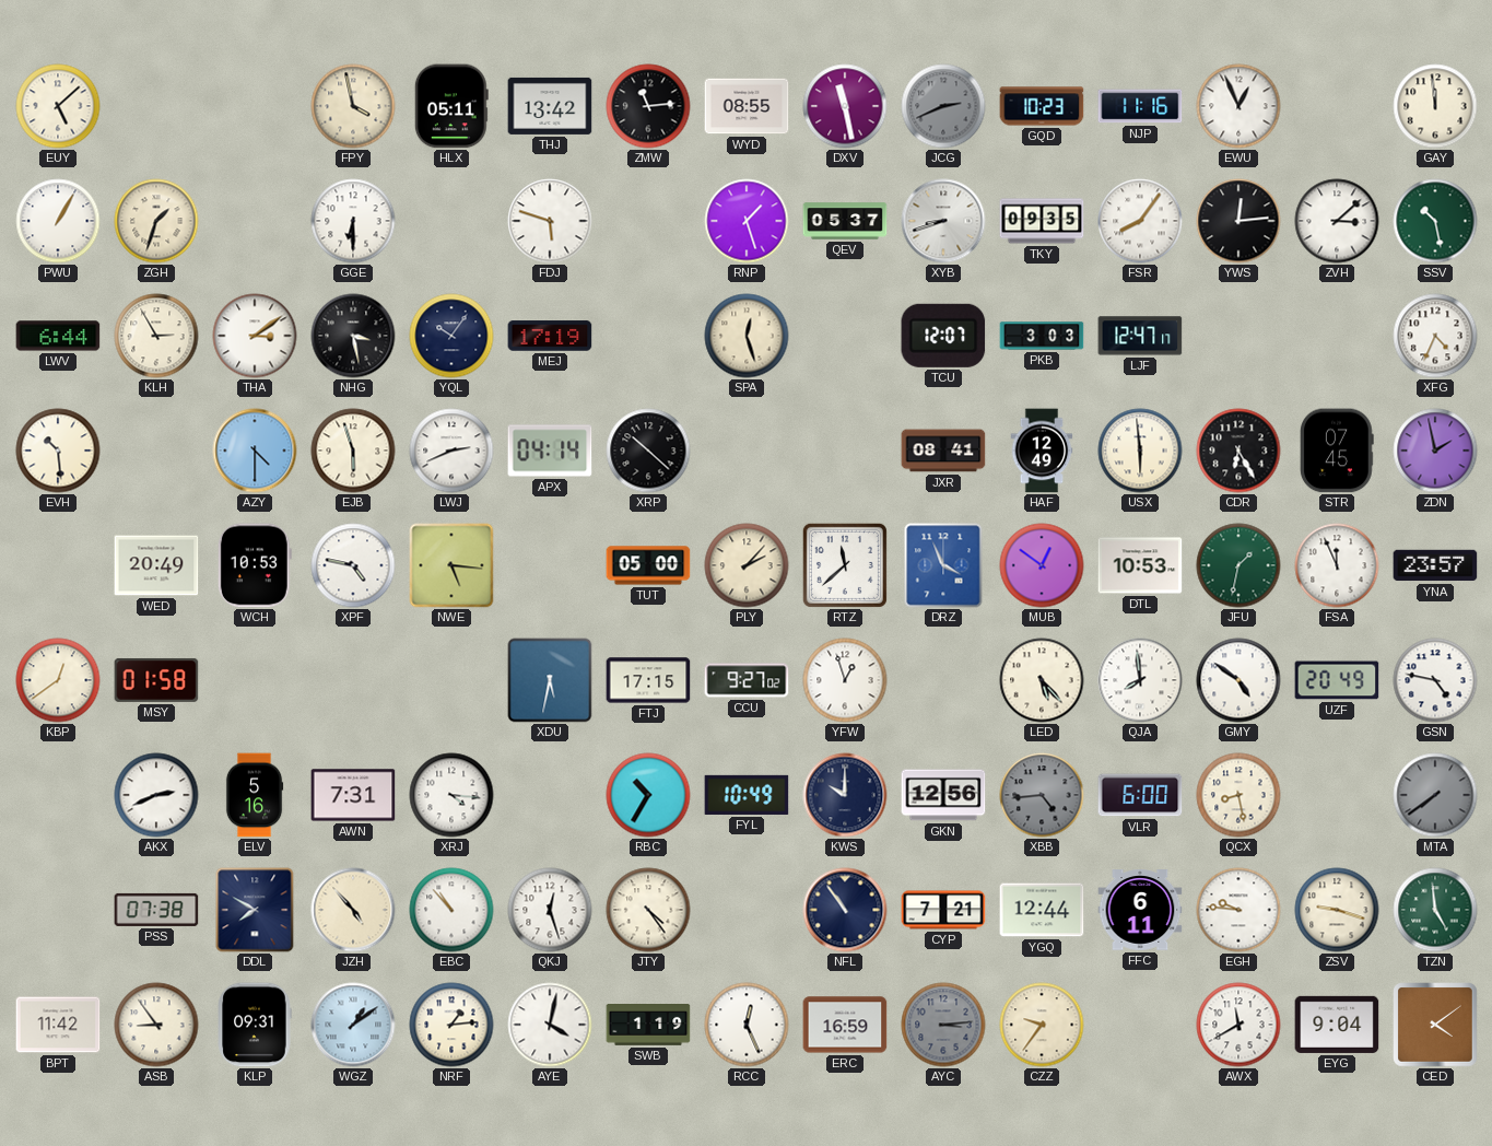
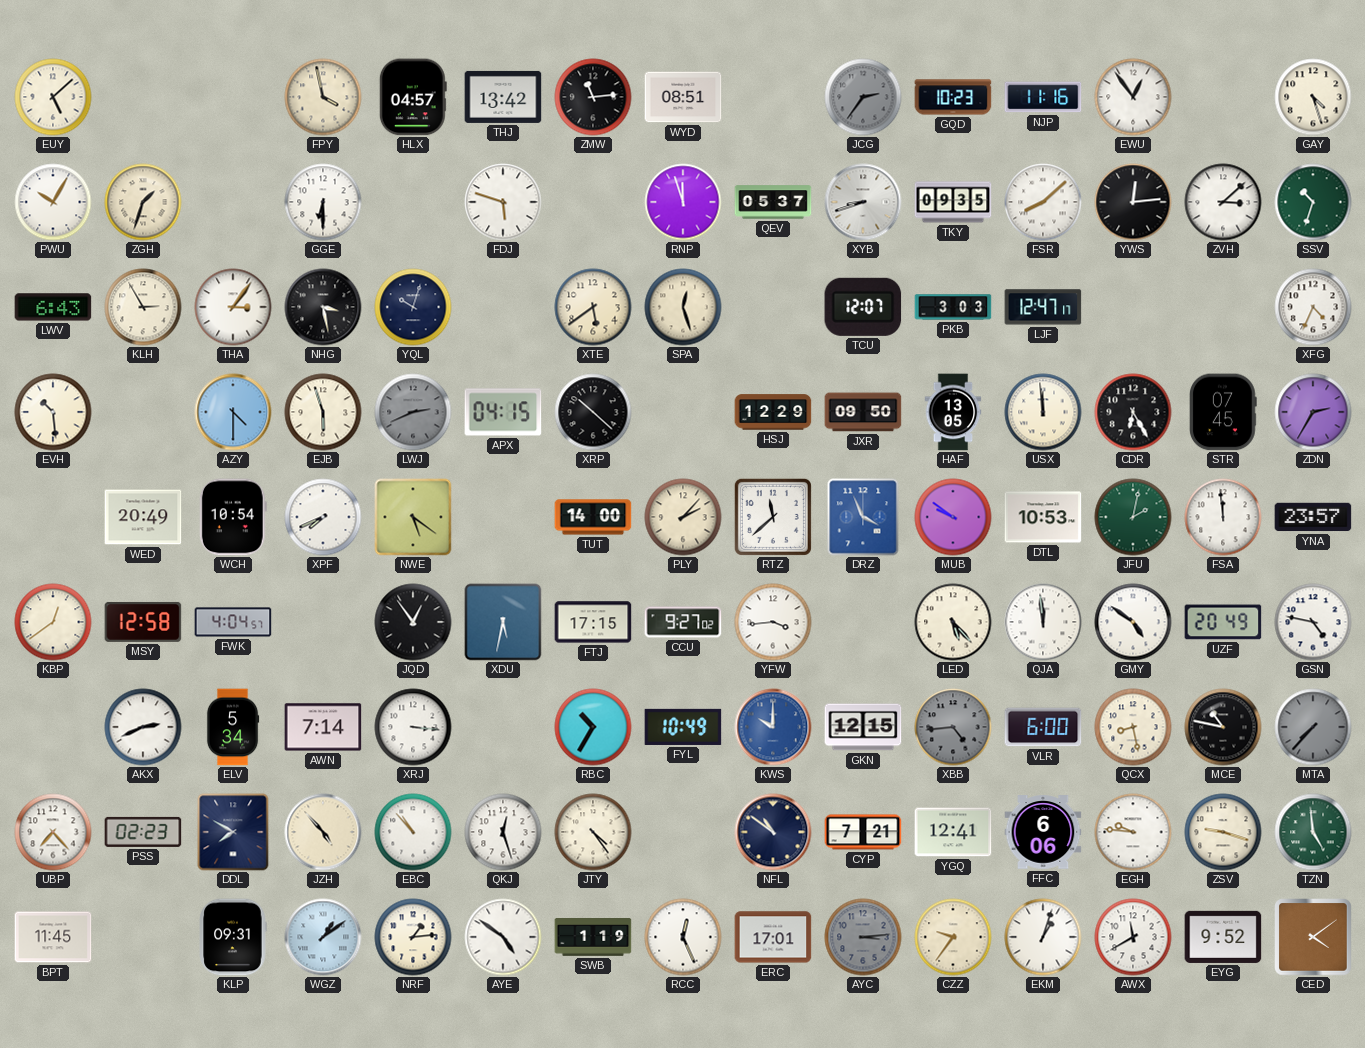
HLX: 05:11 -> 04:57 (413, 97)
WYD: 08:55 -> 08:51 (683, 97)
DXV: 11:28 -> none (845, 106)
JCG: 2:41 -> 2:36 (863, 97)
EWU: 12:56 -> 12:54 (1133, 97)
GAY: 11:59 -> 4:27 (1313, 97)
PWU: 1:05 -> 10:05 (53, 202)
RNP: 1:27 -> 11:57 (683, 202)
FSR: 8:06 -> 8:08 (1043, 202)
SSV: 10:28 -> 10:33 (1313, 202)
LWV: 6:44 -> 6:43 (53, 307)
THA: 3:09 -> 3:06 (233, 307)
YQL: 10:06 -> 10:03 (413, 307)
MEJ: 17:19 -> none (550, 336)
XTE: none -> 5:39 (593, 307)
LWJ dial: white -> grey (413, 412)
APX: 04:14 -> 04:15 (503, 412)
HSJ: none -> 12:29 (773, 412)
JXR: 08:41 -> 09:50 (863, 412)
HAF: 12:49 -> 13:05 (953, 412)
USX: 5:59 -> 11:59 (1043, 412)
ZDN: 1:58 -> 2:35 (1313, 412)
WCH: 10:53 -> 10:54 (233, 517)
XPF: 4:47 -> 7:41 (323, 517)
NWE: 5:16 -> 5:21 (413, 517)
TUT: 05:00 -> 14:00 (593, 517)
MUB: 12:51 -> 9:51 (953, 517)
JFU: 1:32 -> 2:02 (1133, 517)
FSA: 11:56 -> 11:59 (1223, 517)
MSY: 01:58 -> 12:58 (143, 622)
FWK: none -> 4:04 (233, 622)
JQD: none -> 12:54 (413, 622)
YFW: 12:57 -> 3:44 (773, 622)
QJA: 7:59 -> 11:59 (1043, 622)
ELV: 5:16 -> 5:34 (233, 727)
AWN: 7:31 -> 7:14 (323, 727)
XRJ: 4:16 -> 3:16 (413, 727)
KWS dial: navy -> blue (773, 727)
GKN: 12:56 -> 12:15 (863, 727)
MCE: none -> 10:47 (1223, 727)
MTA: 7:39 -> 7:37 (1313, 727)
UBP: none -> 7:23 (53, 832)
PSS: 07:38 -> 02:23 (143, 832)
NFL: 10:54 -> 10:51 (773, 832)
YGQ: 12:44 -> 12:41 (953, 832)
FFC: 6:11 -> 6:06 (1043, 832)
BPT: 11:42 -> 11:45 (53, 937)
ASB: 8:54 -> none (156, 1025)
AYE: 4:02 -> 4:51 (503, 937)
ERC: 16:59 -> 17:01 (773, 937)
EKM: none -> 1:03 (1043, 937)
EYG: 9:04 -> 9:52 (1223, 937)
